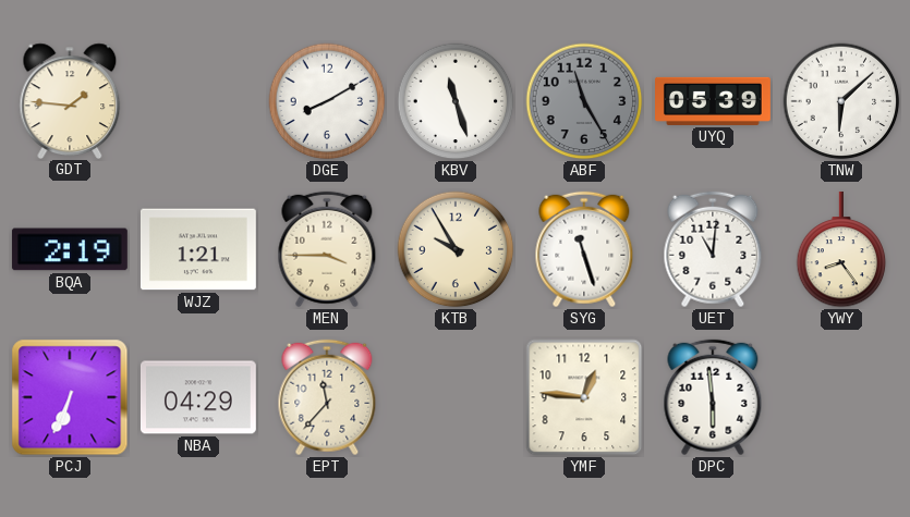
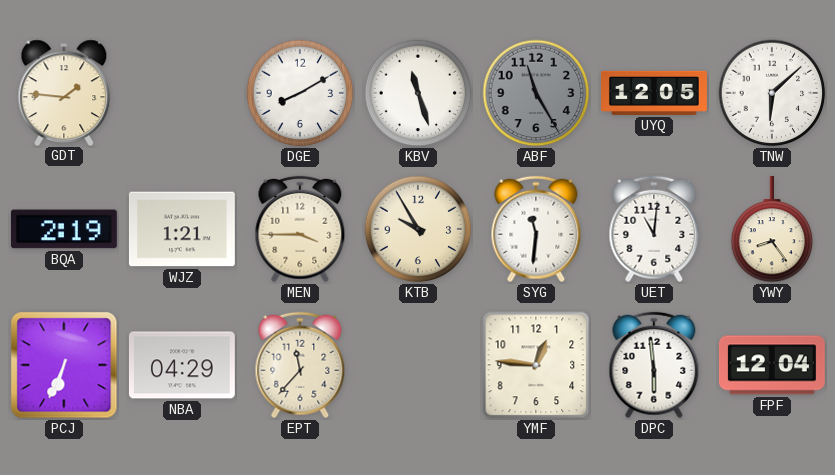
UYQ: 05:39 -> 12:05 (655, 93)
SYG: 11:27 -> 11:31 (536, 229)
FPF: none -> 12:04 (772, 365)
